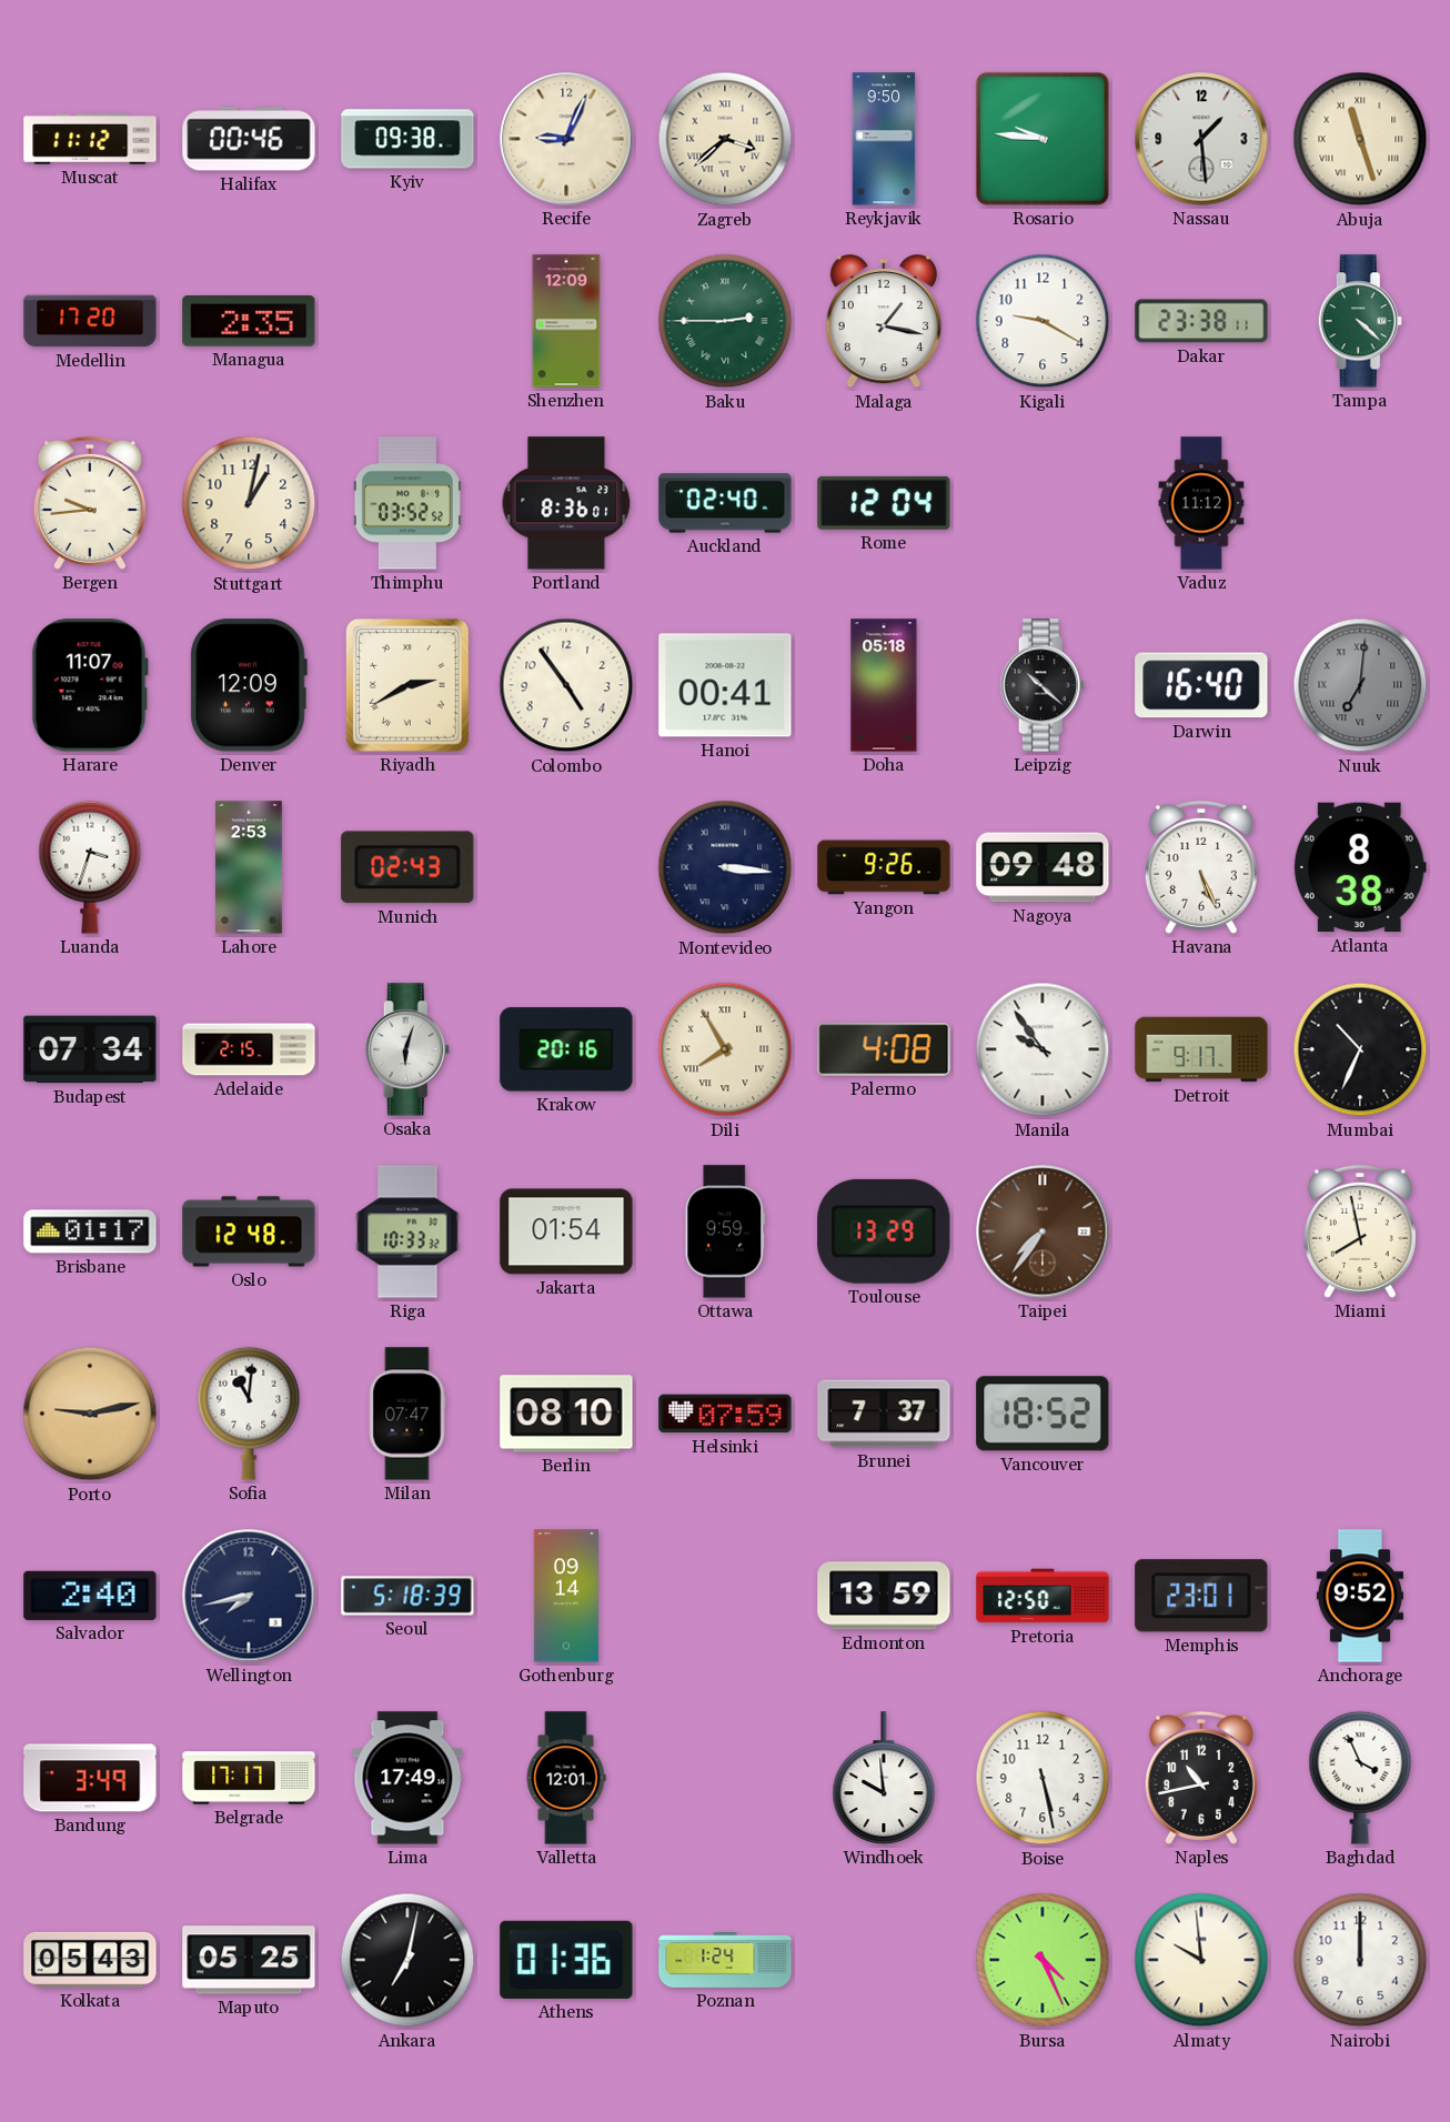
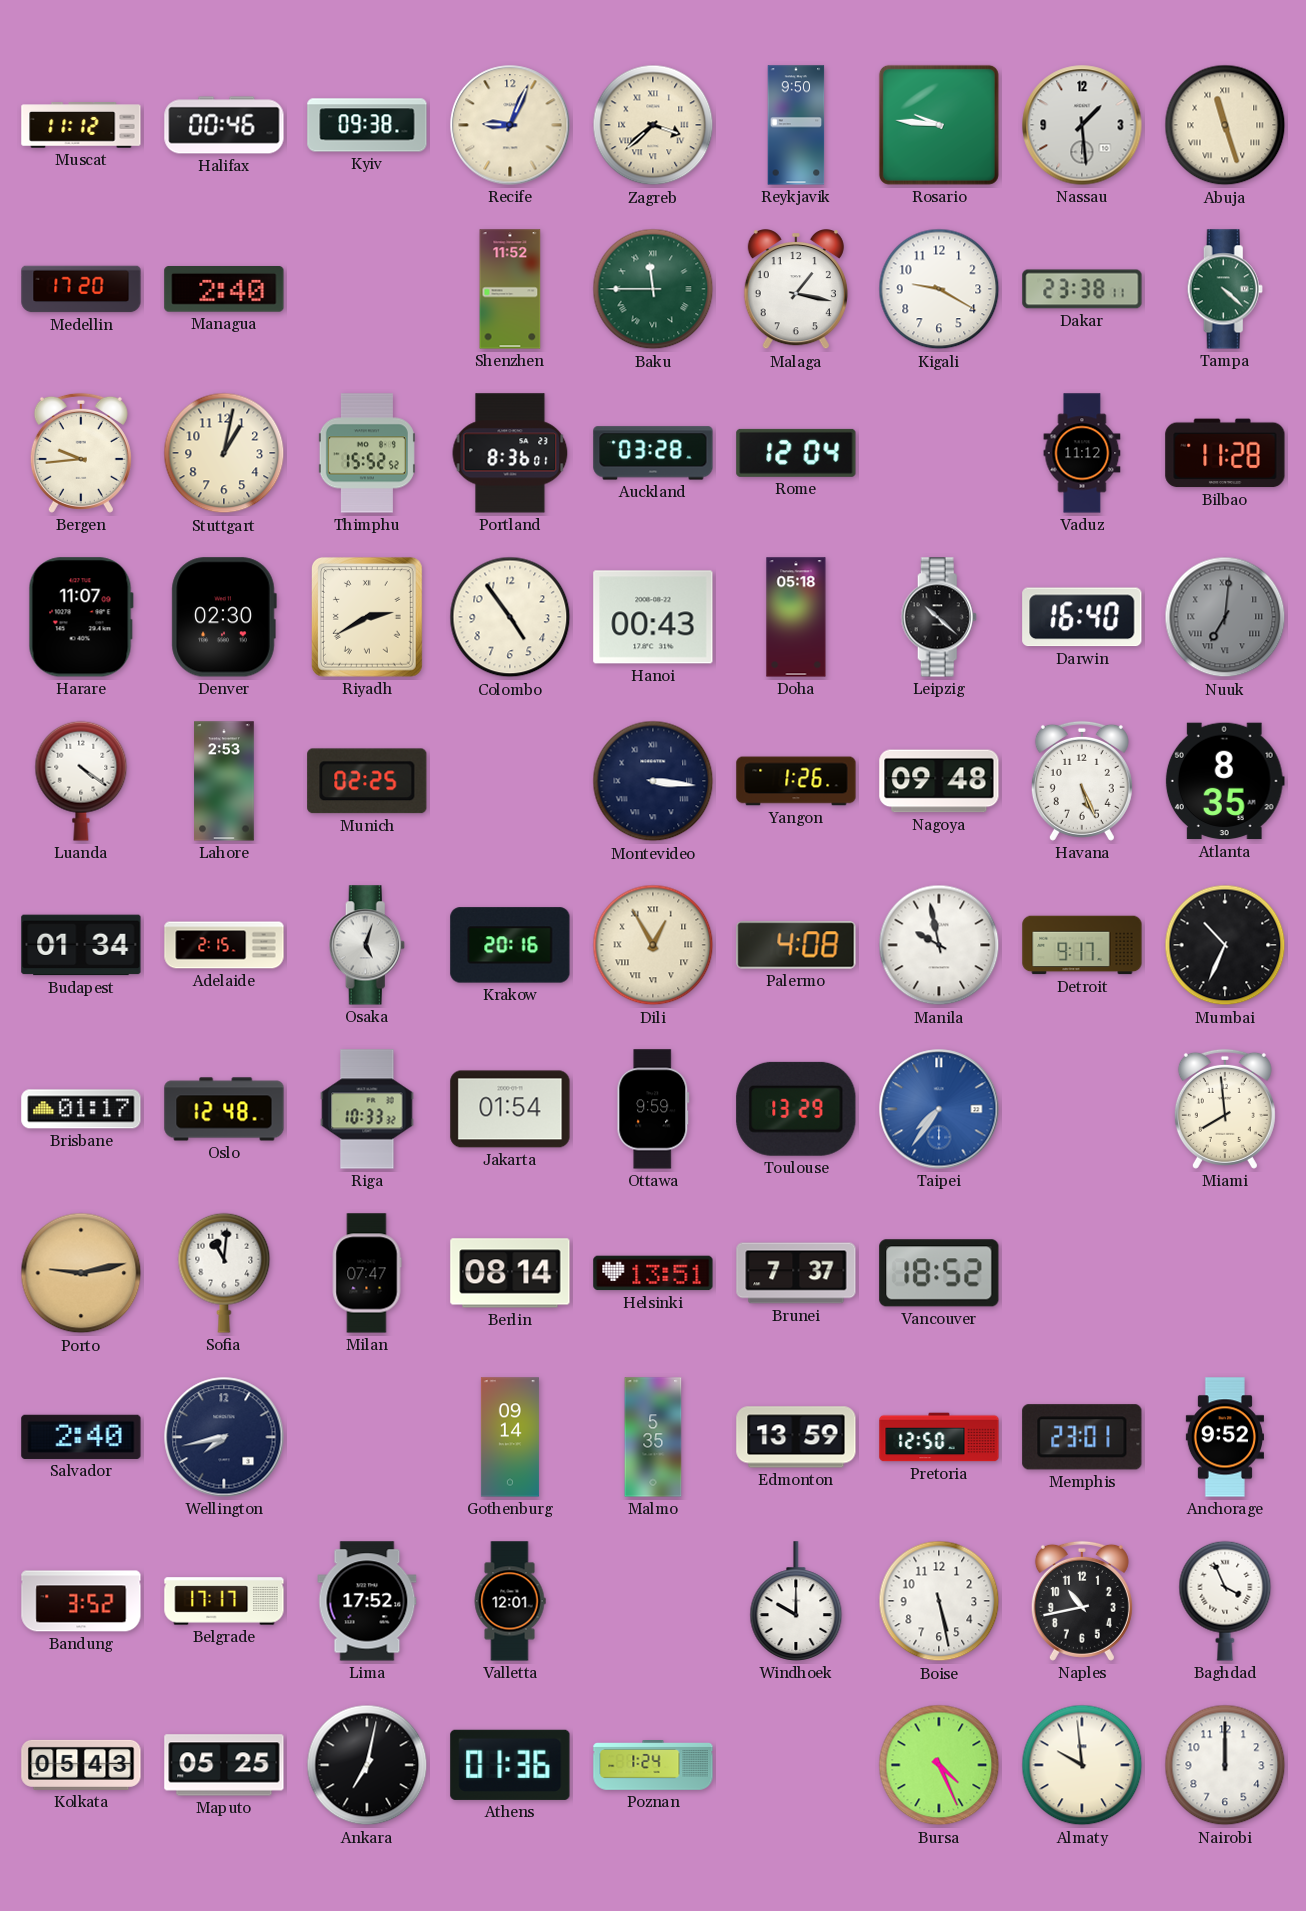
Managua: 2:35 -> 2:40 (224, 290)
Shenzhen: 12:09 -> 11:52 (510, 289)
Baku: 2:45 -> 11:45 (653, 289)
Thimphu: 03:52 -> 15:52 (367, 453)
Auckland: 02:40 -> 03:28 (653, 453)
Bilbao: none -> 11:28 (1225, 453)
Denver: 12:09 -> 02:30 (224, 617)
Hanoi: 00:41 -> 00:43 (653, 617)
Luanda: 3:33 -> 4:21 (81, 781)
Munich: 02:43 -> 02:25 (367, 781)
Yangon: 9:26 -> 1:26 (796, 781)
Atlanta: 8:38 -> 8:35 (1225, 781)
Budapest: 07:34 -> 01:34 (81, 945)
Osaka: 6:03 -> 5:03 (367, 945)
Dili: 7:55 -> 12:55 (653, 945)
Manila: 9:54 -> 9:58 (939, 945)
Taipei dial: brown -> blue (939, 1109)
Miami: 7:58 -> 7:59 (1225, 1109)
Berlin: 08:10 -> 08:14 (510, 1273)
Helsinki: 07:59 -> 13:51 (653, 1273)
Seoul: 5:18 -> none (407, 1596)
Malmo: none -> 5:35 (653, 1437)
Bandung: 3:49 -> 3:52 (81, 1601)
Lima: 17:49 -> 17:52 (367, 1601)
Windhoek: 9:59 -> 10:00 (796, 1601)
